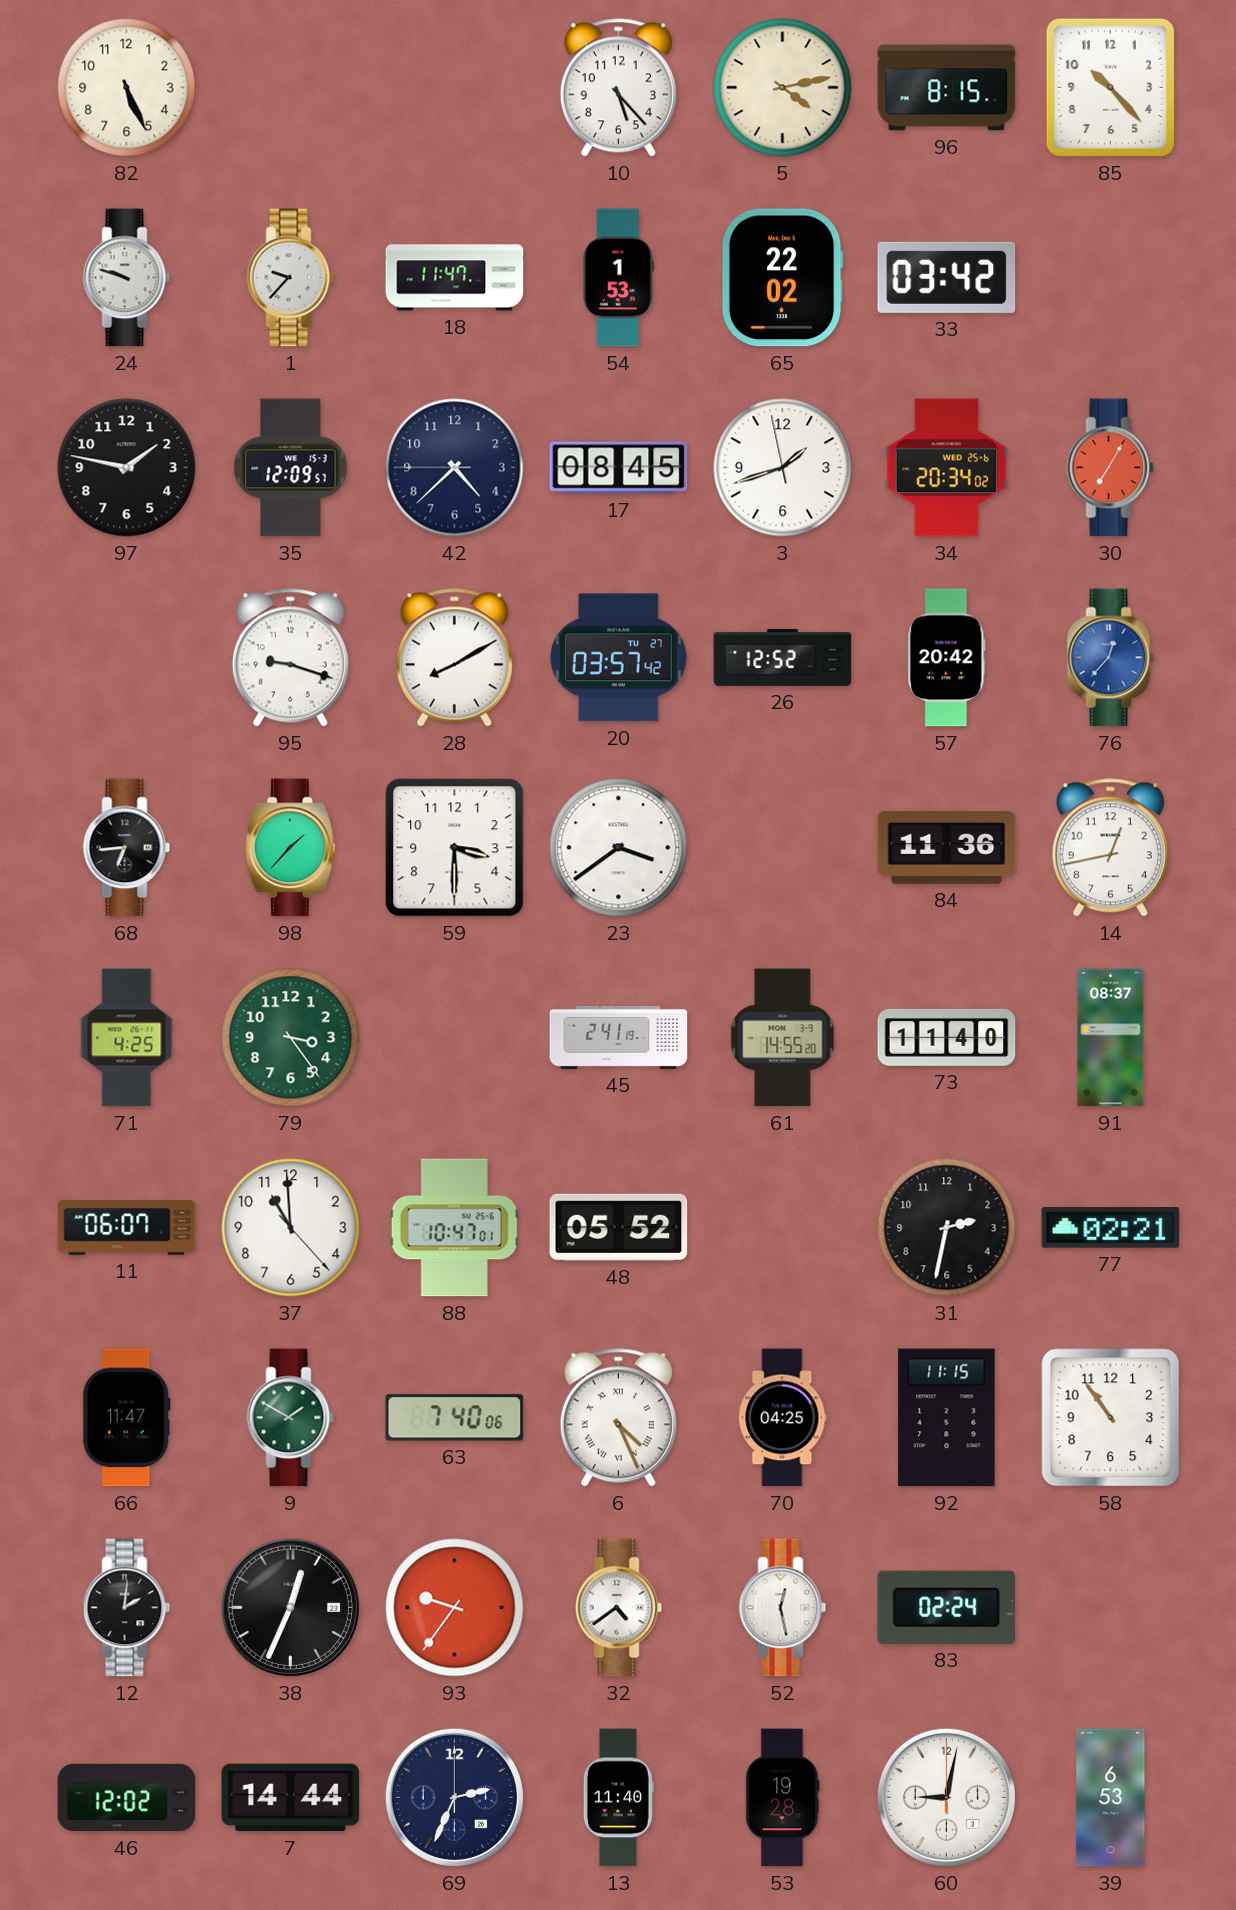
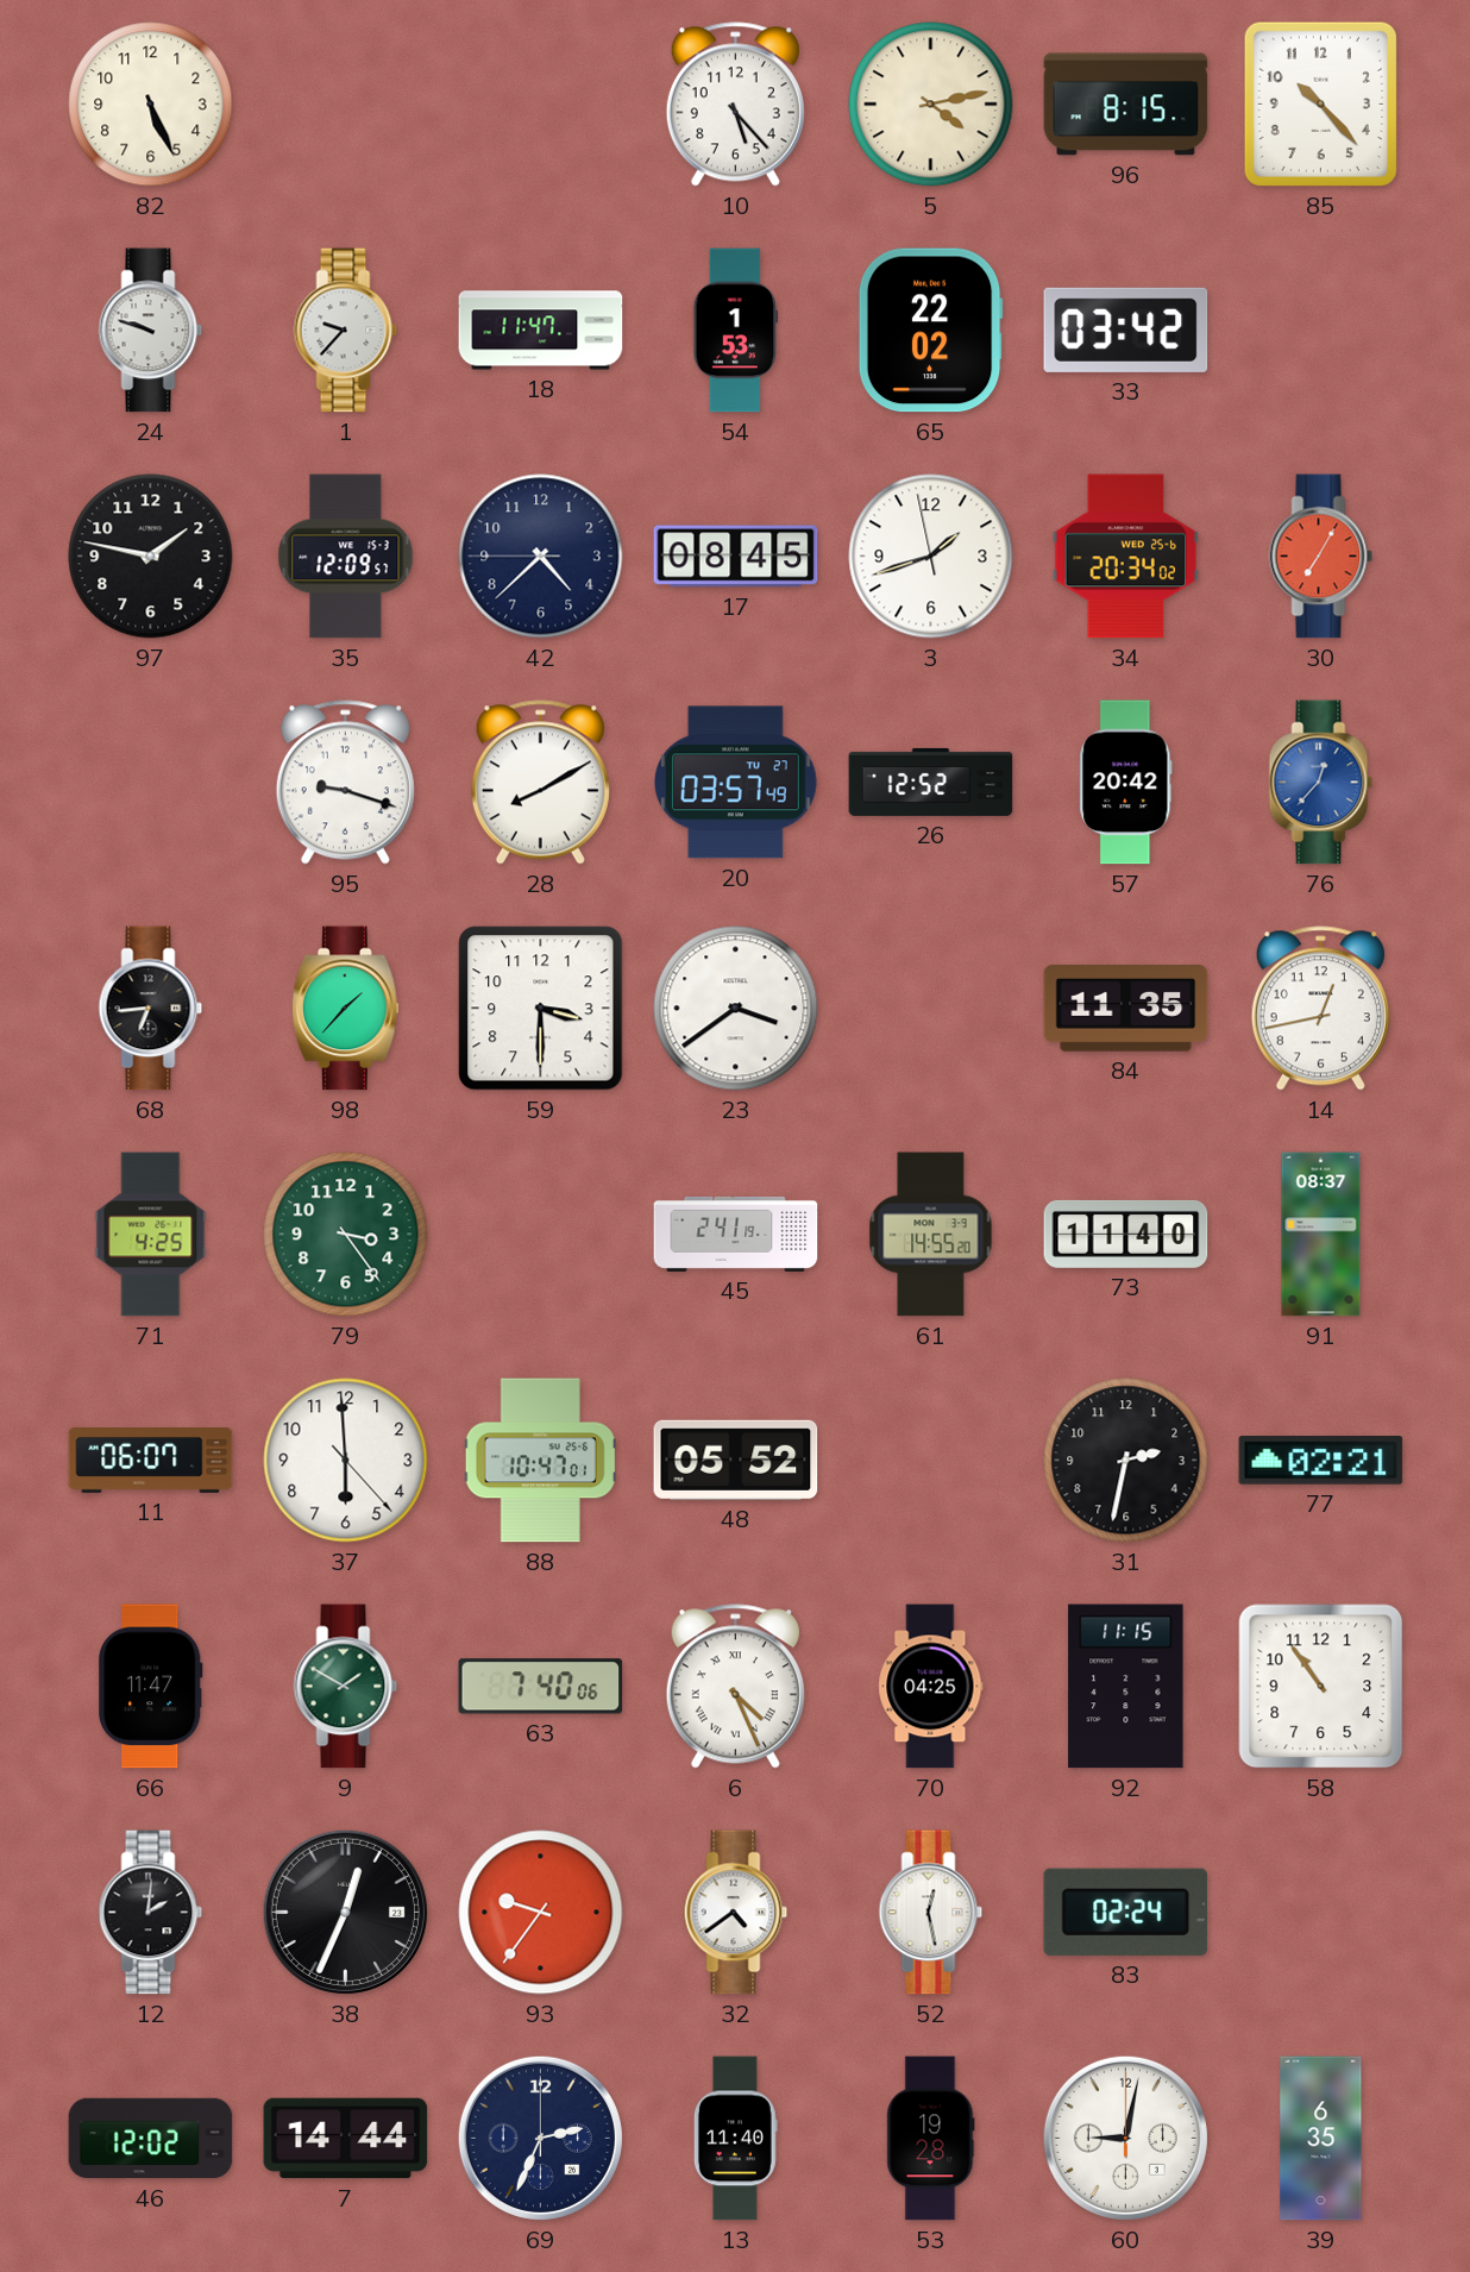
20: 03:57:42 -> 03:57:49 (735, 783)
84: 11:36 -> 11:35 (1126, 1009)
37: 10:59 -> 5:59 (346, 1461)
39: 6:53 -> 6:35 (1321, 2139)
